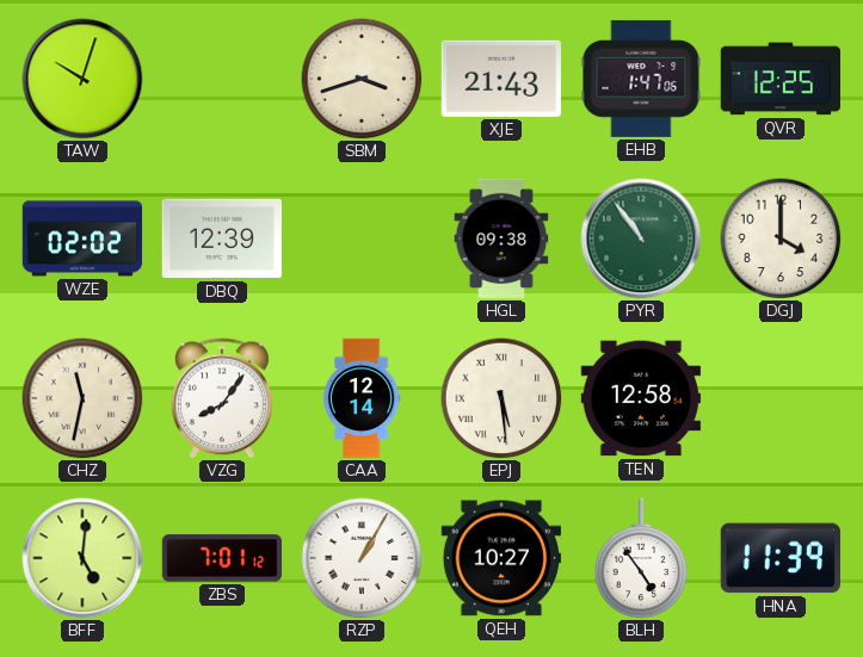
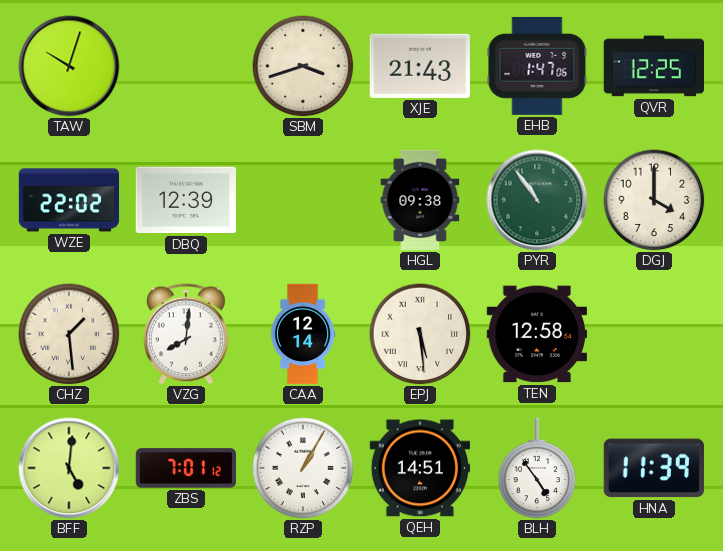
WZE: 02:02 -> 22:02 (69, 200)
CHZ: 11:32 -> 1:29 (69, 334)
VZG: 8:06 -> 8:01 (186, 334)
QEH: 10:27 -> 14:51 (420, 468)
